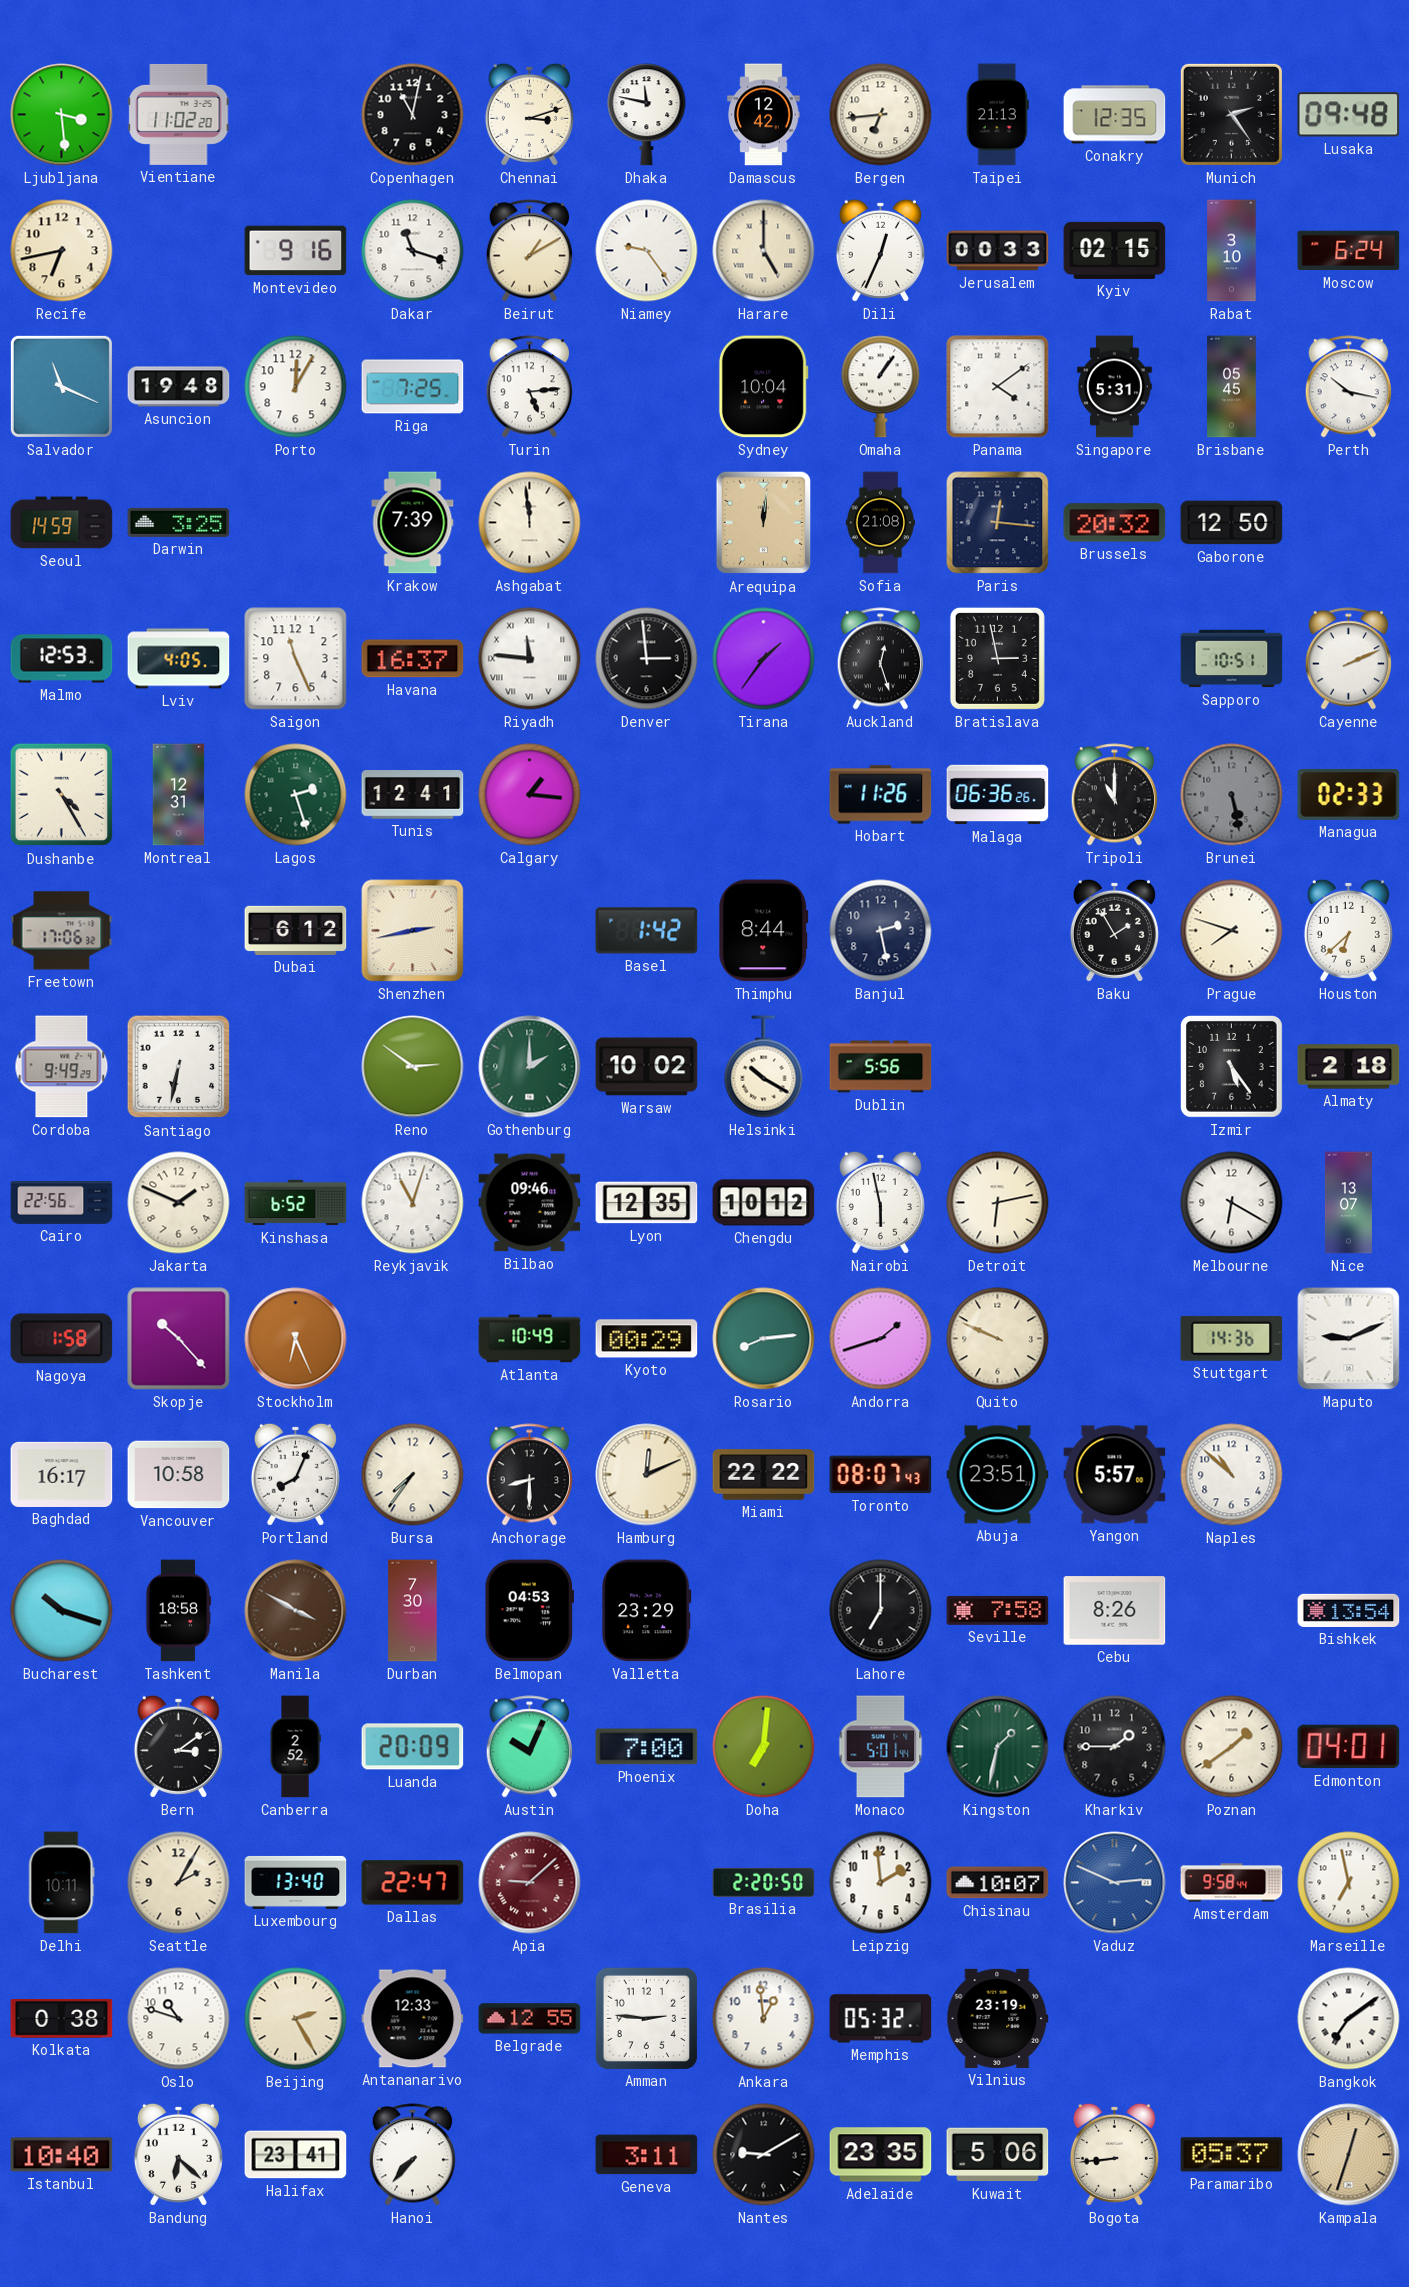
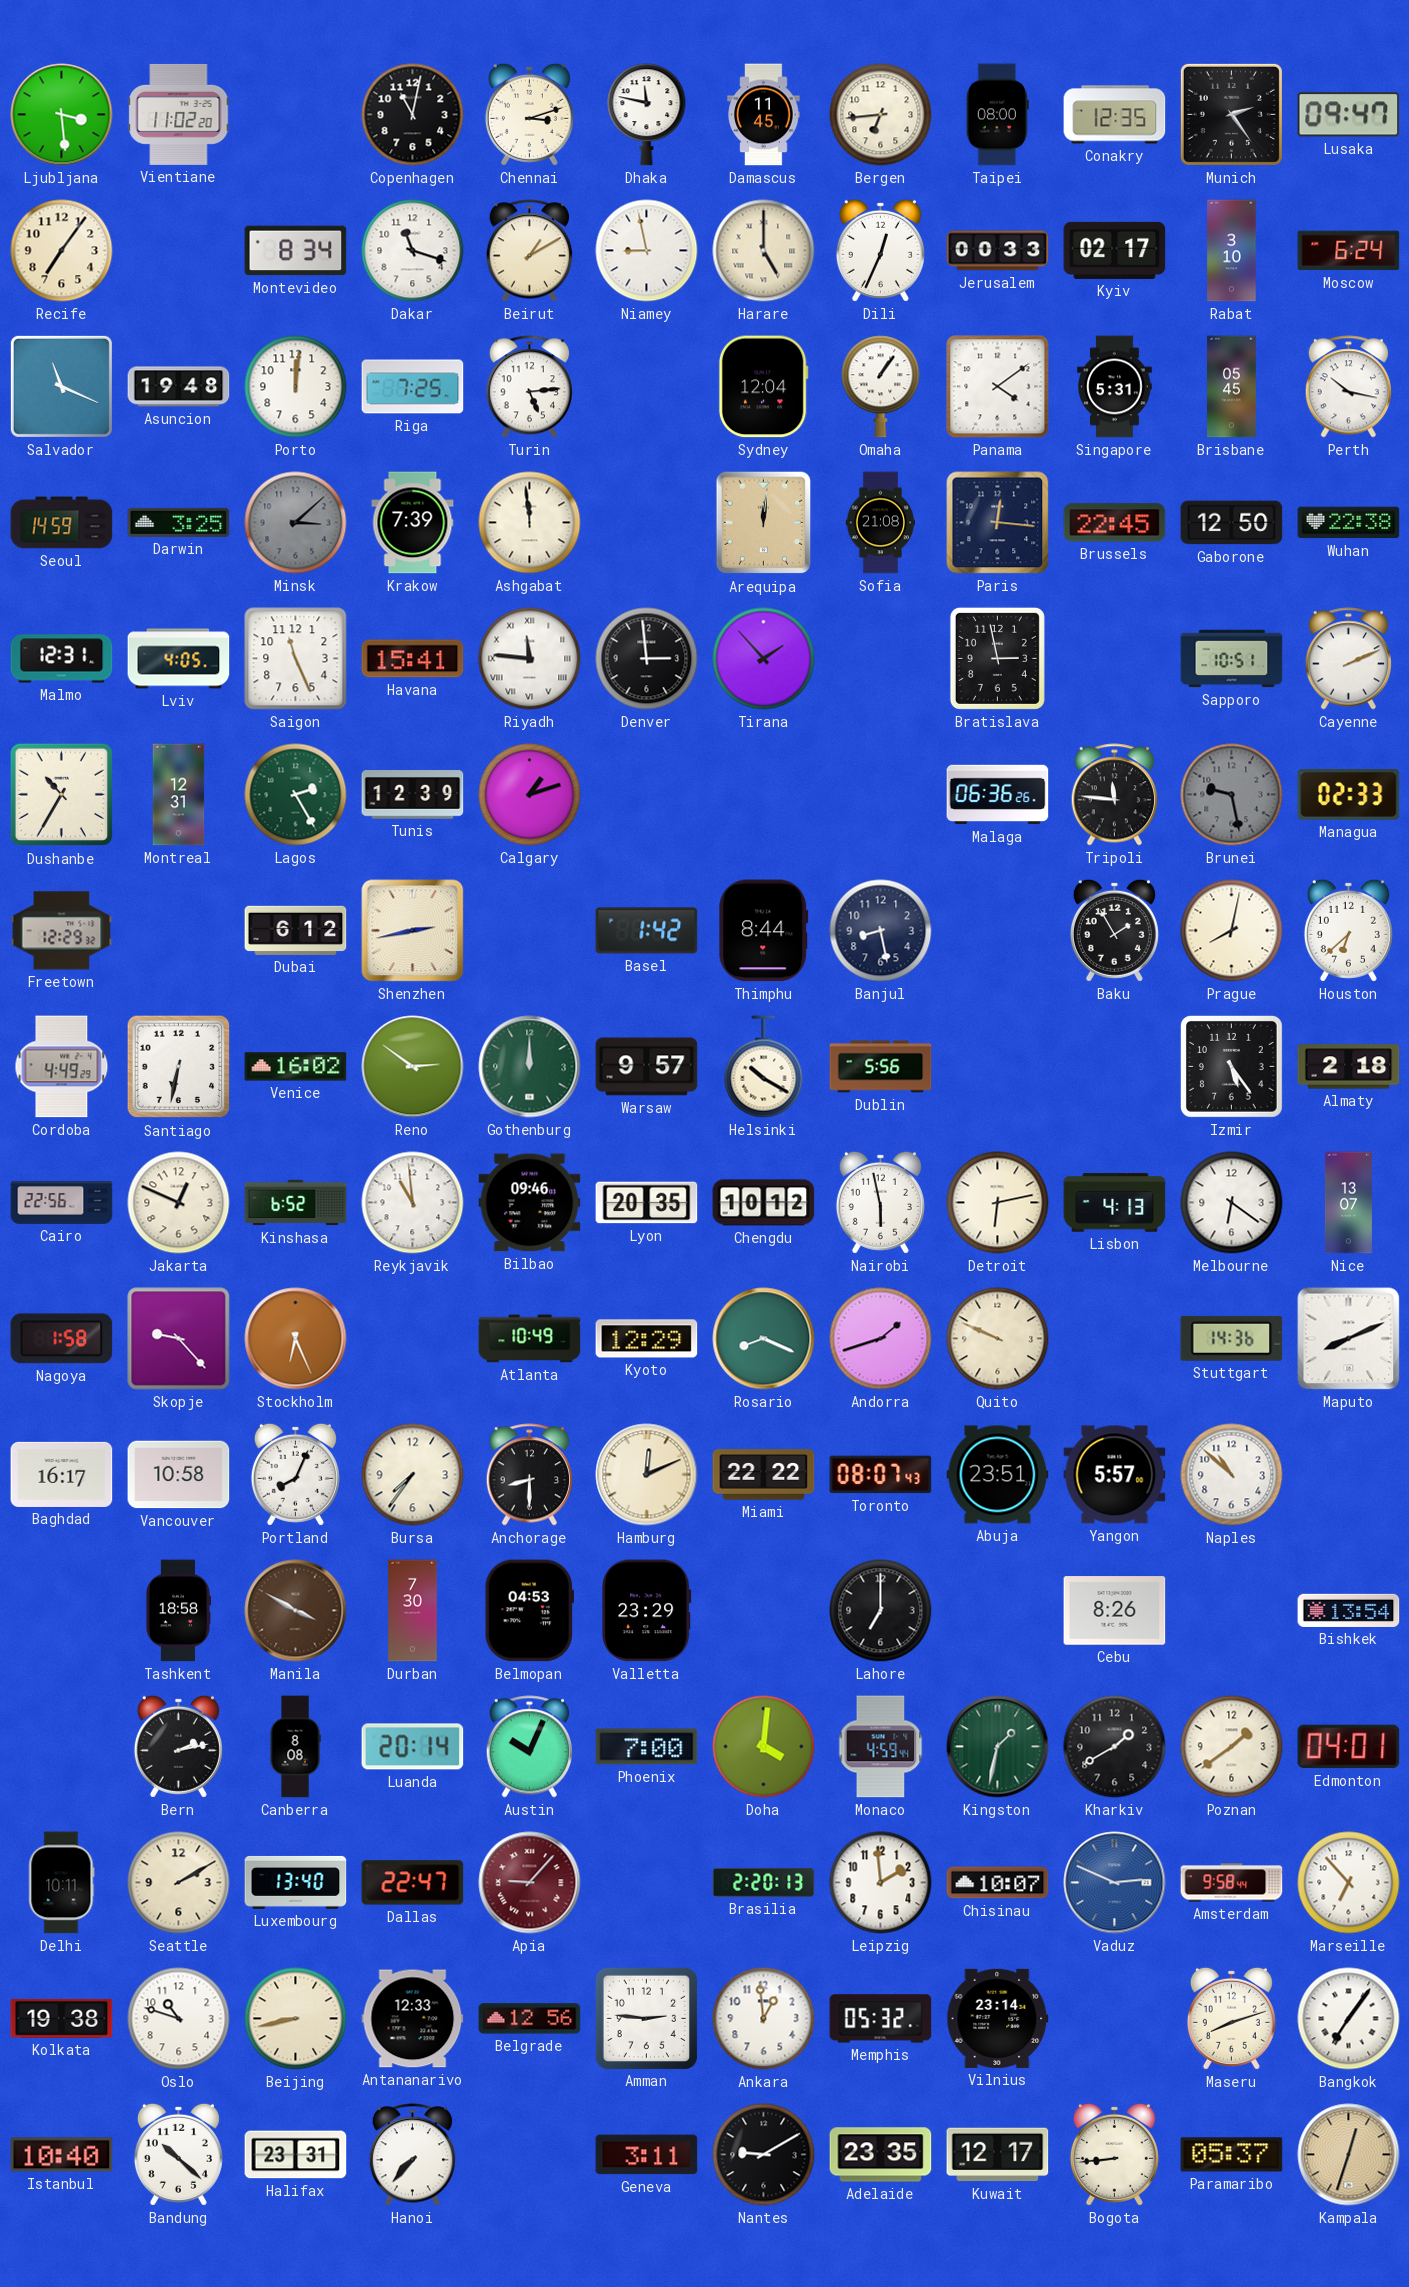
Damascus: 12:42 -> 11:45 (764, 115)
Taipei: 21:13 -> 08:00 (997, 115)
Lusaka: 09:48 -> 09:47 (1349, 115)
Recife: 6:43 -> 7:06 (62, 251)
Montevideo: 9:16 -> 8:34 (296, 251)
Niamey: 9:24 -> 8:58 (647, 251)
Kyiv: 02:15 -> 02:17 (1115, 250)
Porto: 12:05 -> 12:01 (296, 387)
Sydney: 10:04 -> 12:04 (763, 387)
Minsk: none -> 3:08 (296, 523)
Brussels: 20:32 -> 22:45 (1115, 523)
Wuhan: none -> 22:38 (1349, 523)
Malmo: 12:53 -> 12:31 (62, 659)
Havana: 16:37 -> 15:41 (413, 659)
Tirana: 1:36 -> 1:53 (764, 659)
Auckland: 12:27 -> none (880, 659)
Dushanbe: 4:25 -> 10:35 (62, 795)
Lagos: 2:27 -> 2:25 (296, 795)
Tunis: 12:41 -> 12:39 (413, 795)
Calgary: 1:16 -> 1:12 (530, 795)
Hobart: 11:26 -> none (881, 795)
Tripoli: 11:00 -> 11:46 (1114, 795)
Brunei: 5:28 -> 9:28 (1232, 795)
Freetown: 17:06 -> 12:29 (62, 931)
Banjul: 2:28 -> 8:28 (881, 931)
Prague: 7:48 -> 8:02 (1232, 931)
Cordoba: 9:49 -> 4:49 (62, 1067)
Venice: none -> 16:02 (296, 1067)
Gothenburg: 2:00 -> 12:00 (530, 1067)
Warsaw: 10:02 -> 9:57 (647, 1067)
Jakarta: 1:49 -> 12:49 (179, 1203)
Reykjavik: 11:03 -> 10:59 (413, 1203)
Lyon: 12:35 -> 20:35 (647, 1203)
Lisbon: none -> 4:13 (1115, 1203)
Melbourne: 6:20 -> 6:21 (1232, 1203)
Skopje: 10:23 -> 9:23 (179, 1339)
Kyoto: 00:29 -> 12:29 (647, 1339)
Rosario: 8:14 -> 8:19 (764, 1339)
Maputo: 9:11 -> 8:11 (1349, 1339)
Bucharest: 10:18 -> none (62, 1611)
Seville: 7:58 -> none (998, 1610)
Bern: 3:09 -> 2:13 (178, 1746)
Canberra: 2:52 -> 8:08 (295, 1747)
Luanda: 20:09 -> 20:14 (413, 1747)
Doha: 7:01 -> 4:01 (764, 1747)
Monaco: 5:01 -> 4:59 (881, 1747)
Kharkiv: 1:45 -> 1:40 (1115, 1747)
Seattle: 2:05 -> 2:10 (179, 1883)
Apia: 9:08 -> 9:07 (530, 1883)
Brasilia: 2:20:50 -> 2:20:13 (764, 1882)
Marseille: 6:58 -> 6:53 (1349, 1883)
Kolkata: 0:38 -> 19:38 (62, 2019)
Beijing: 2:25 -> 8:43 (296, 2019)
Belgrade: 12:55 -> 12:56 (530, 2019)
Vilnius: 23:19 -> 23:14 (998, 2018)
Maseru: none -> 8:12 (1231, 2018)
Bangkok: 7:09 -> 7:06 (1349, 2019)
Bandung: 6:22 -> 10:22 (178, 2154)
Halifax: 23:41 -> 23:31 (296, 2155)
Kuwait: 5:06 -> 12:17 (998, 2155)
